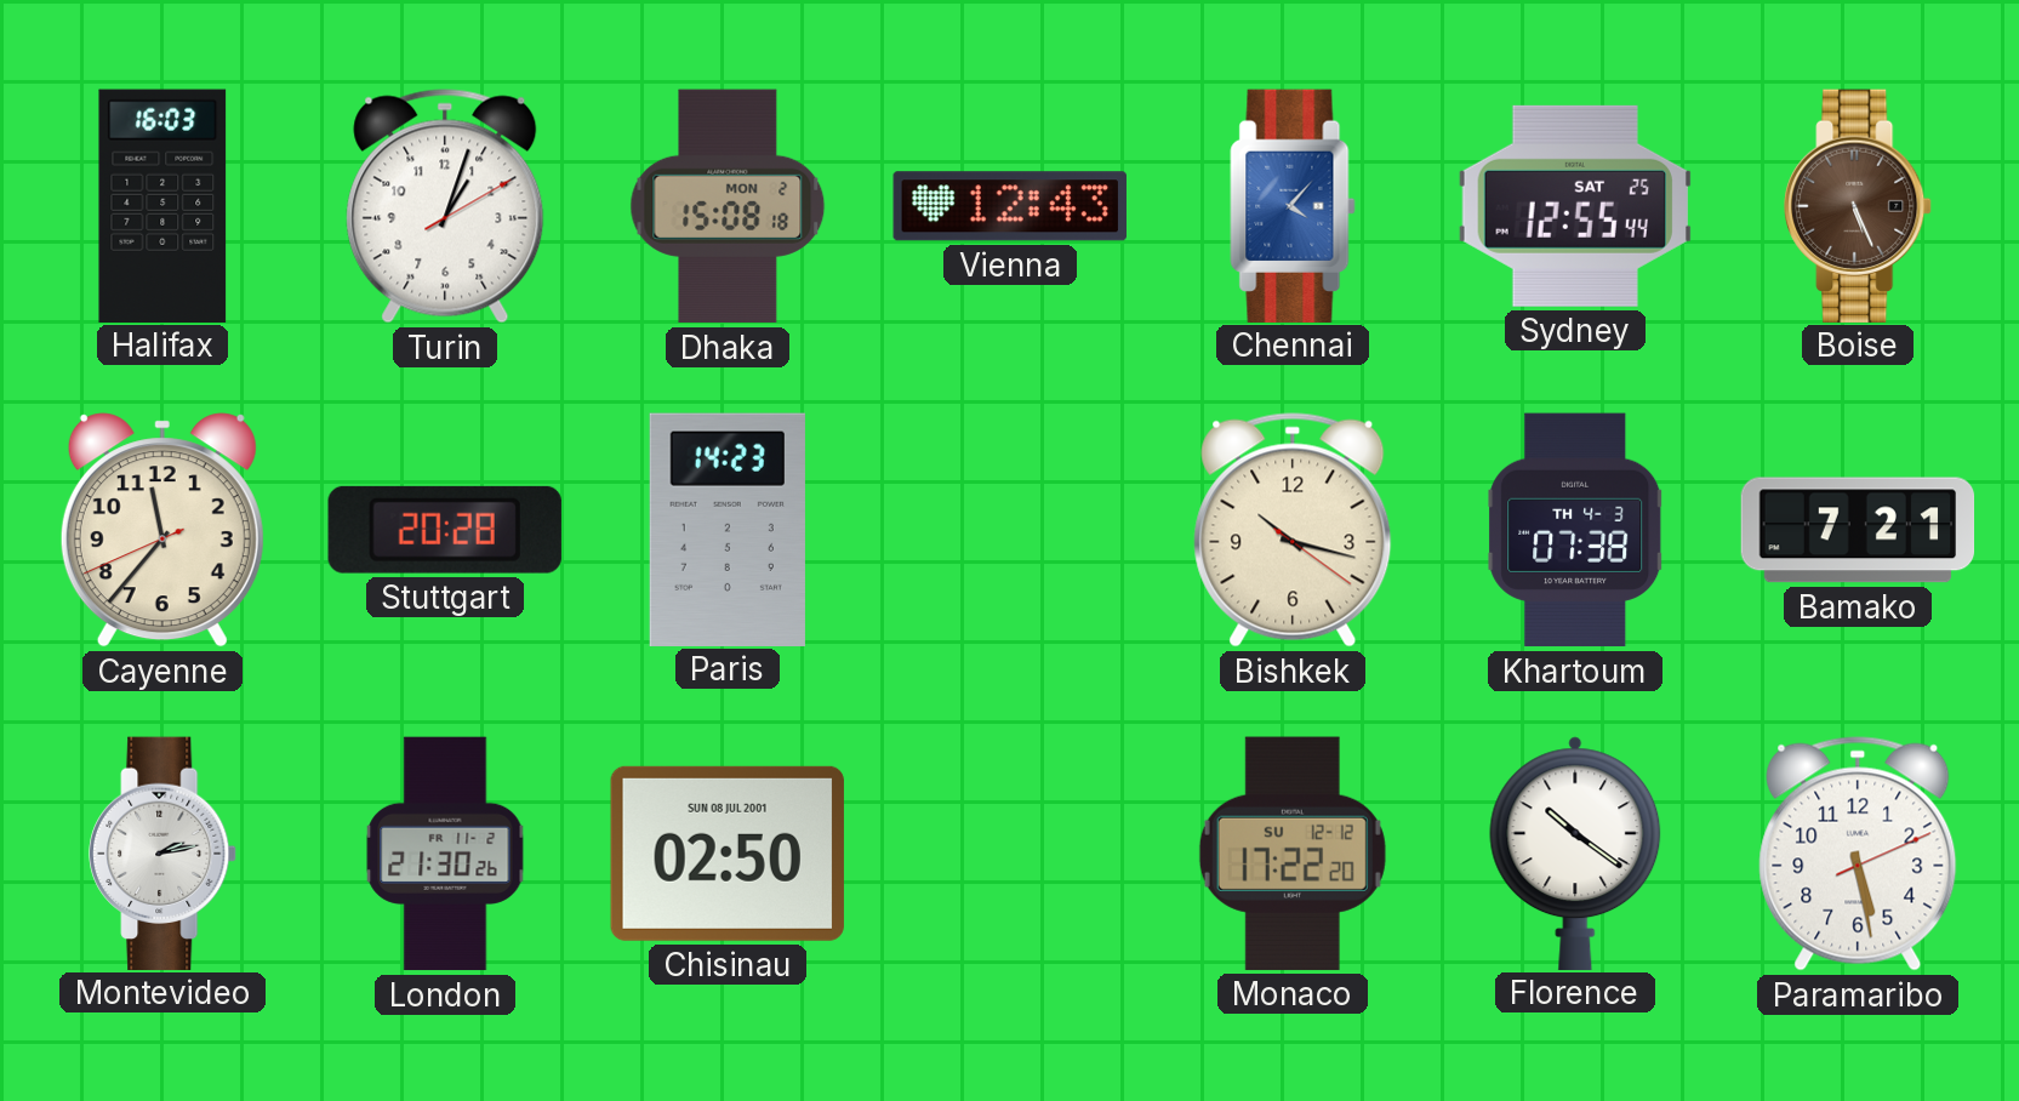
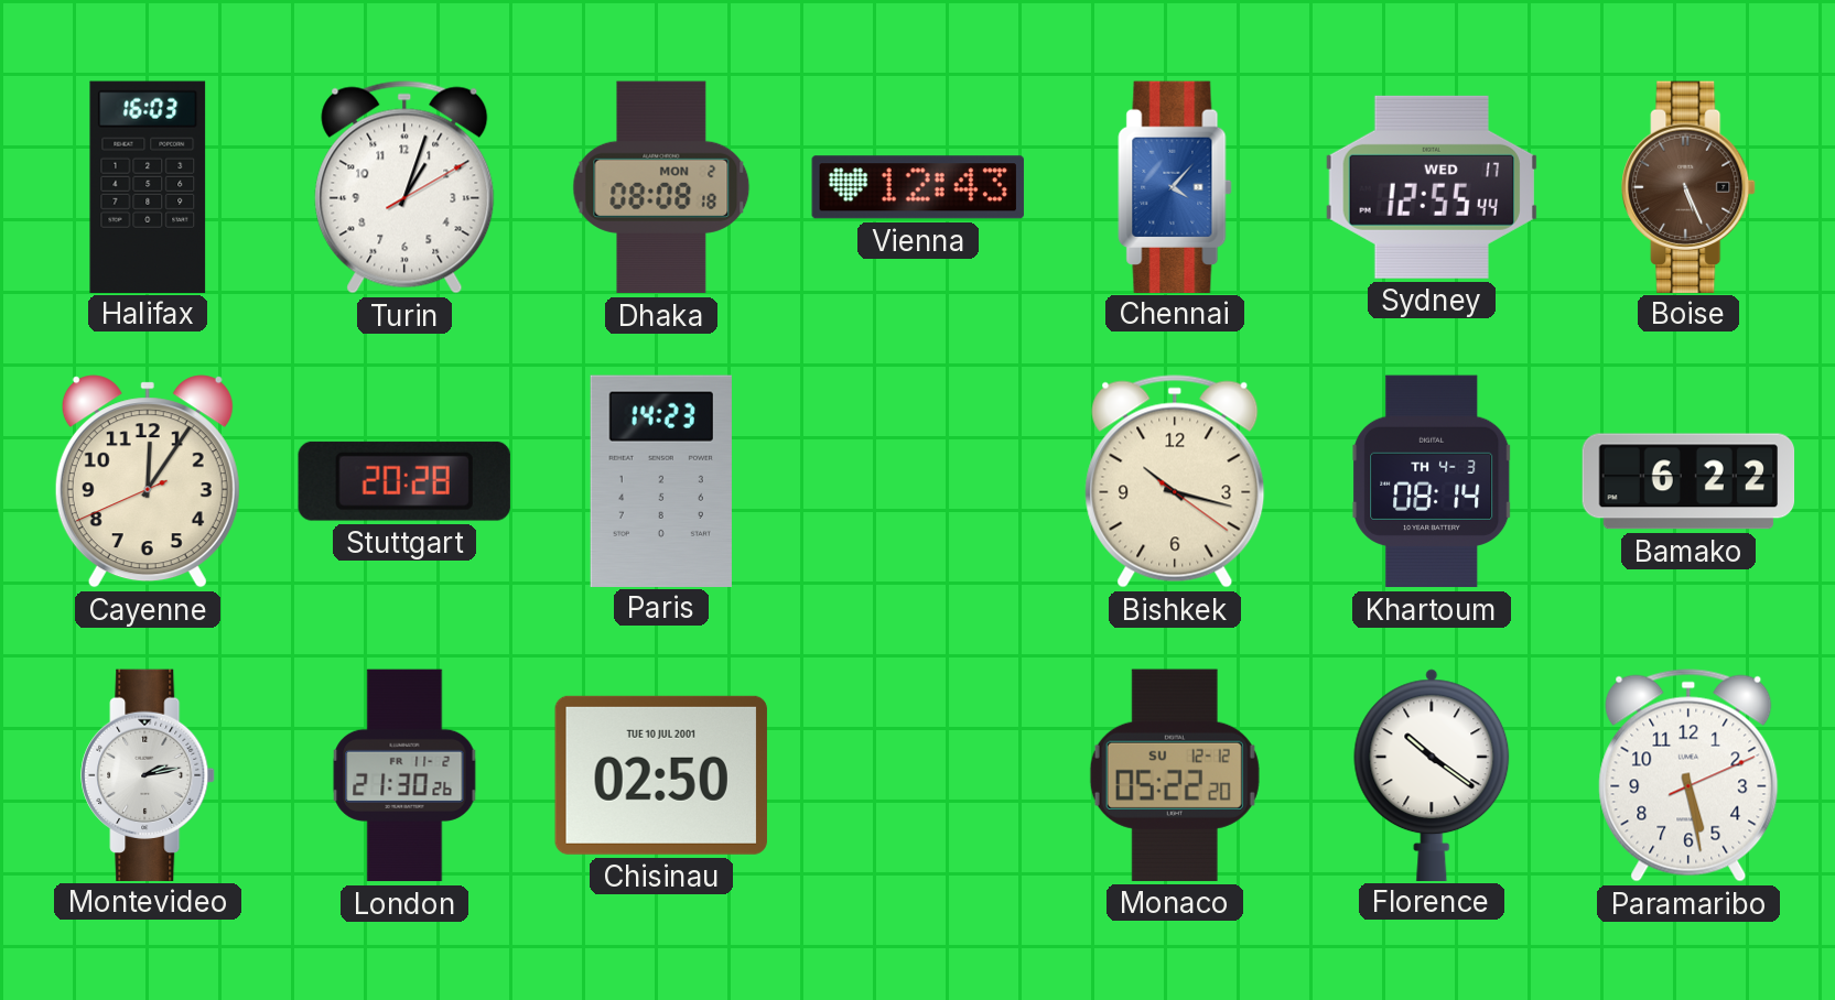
Dhaka: 15:08 -> 08:08 (661, 187)
Sydney date: SAT 25 -> WED 17 (1431, 187)
Cayenne: 11:36 -> 12:05 (148, 481)
Khartoum: 07:38 -> 08:14 (1432, 481)
Bamako: 7:21 -> 6:22 (1688, 481)
Chisinau date: SUN 08 JUL 2001 -> TUE 10 JUL 2001 (661, 775)
Monaco: 17:22 -> 05:22 (1175, 775)
